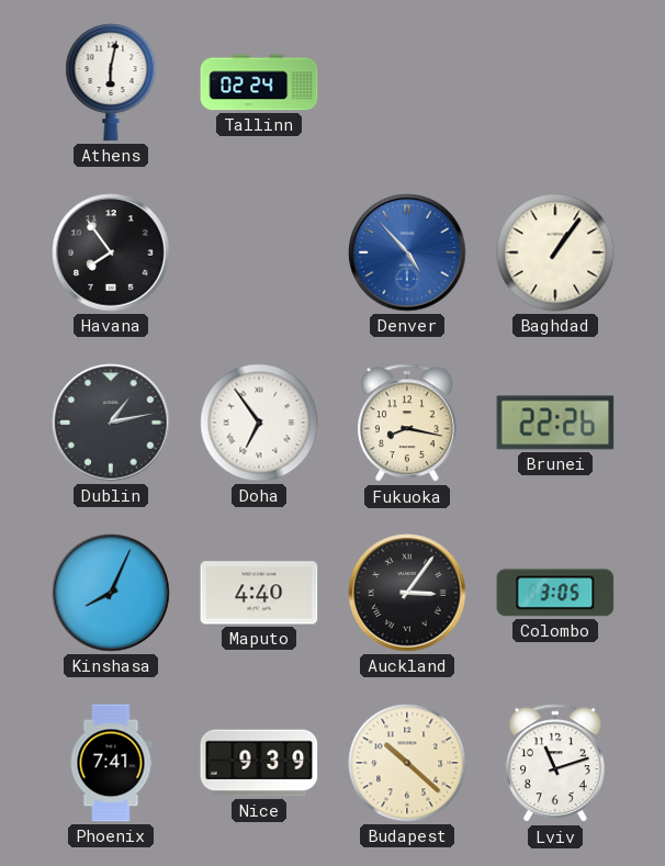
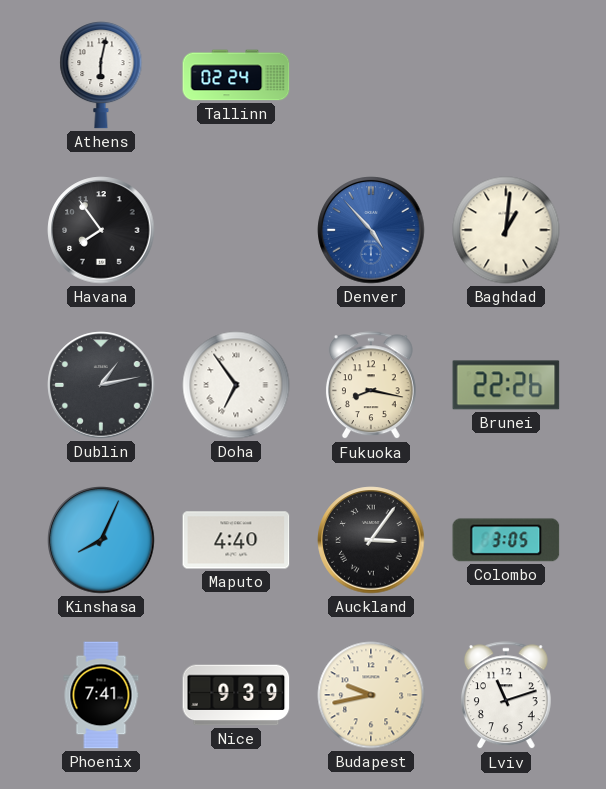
Baghdad: 1:06 -> 1:01 (506, 230)
Budapest: 10:22 -> 9:43 (371, 695)
